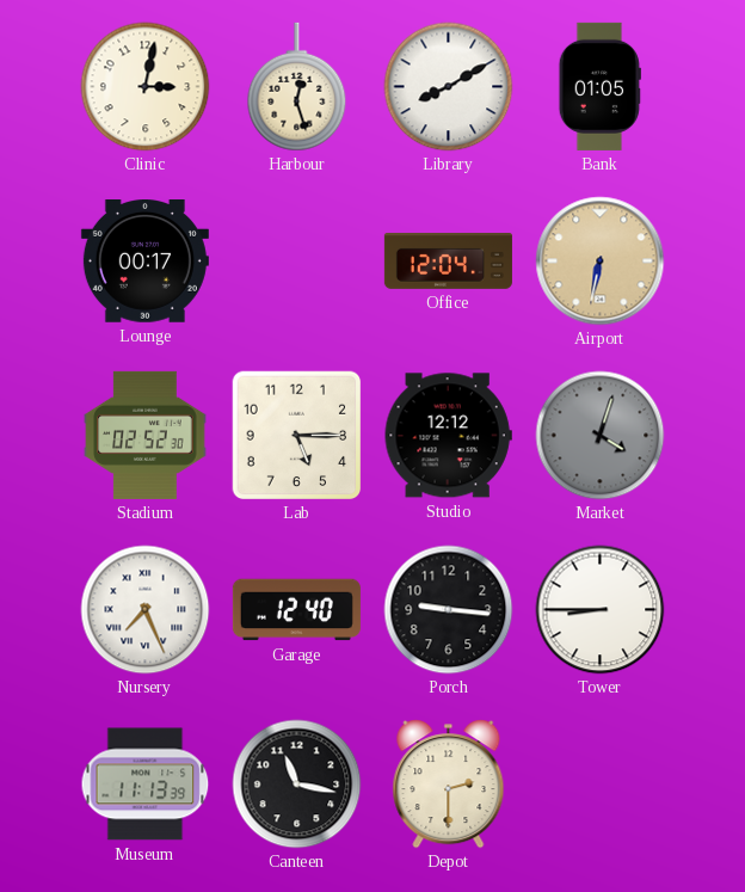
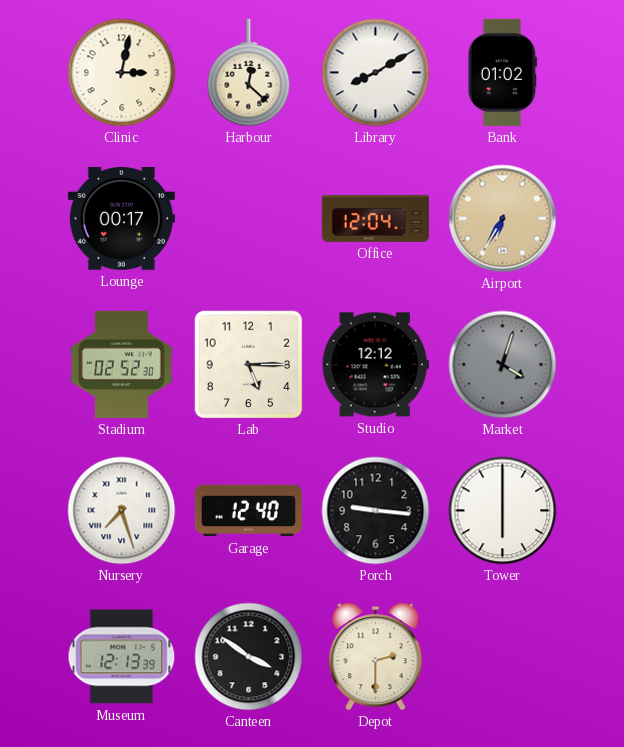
Harbour: 12:27 -> 12:22 (249, 73)
Bank: 01:05 -> 01:02 (502, 72)
Airport: 6:32 -> 6:35 (503, 219)
Nursery: 7:26 -> 7:27 (122, 511)
Tower: 8:45 -> 6:00 (503, 511)
Museum: 11:13 -> 12:13 (122, 657)
Canteen: 11:17 -> 3:51 (249, 657)
